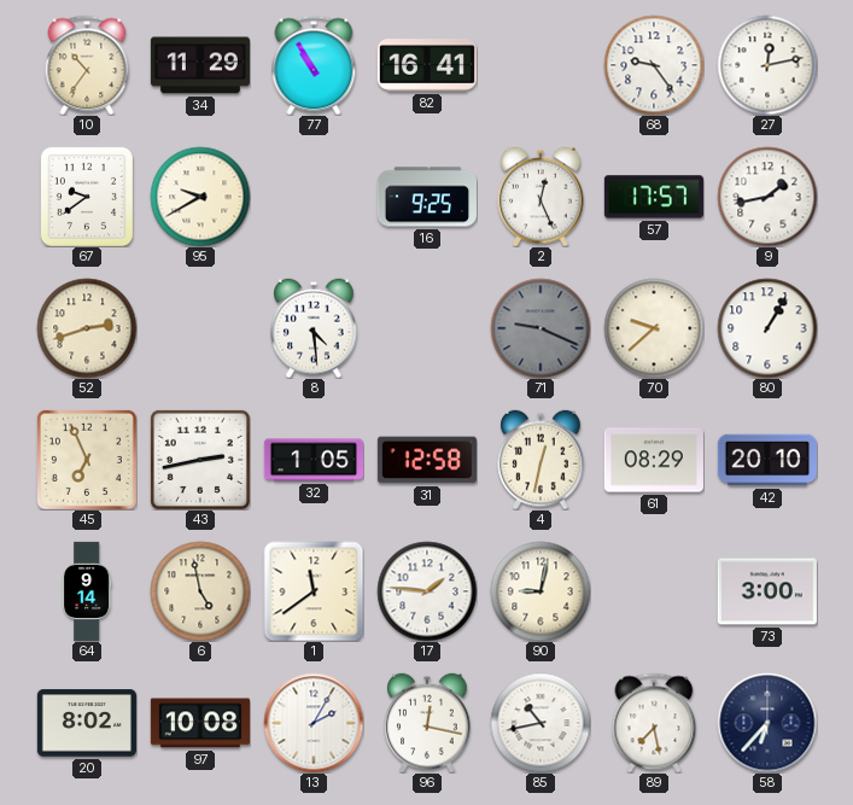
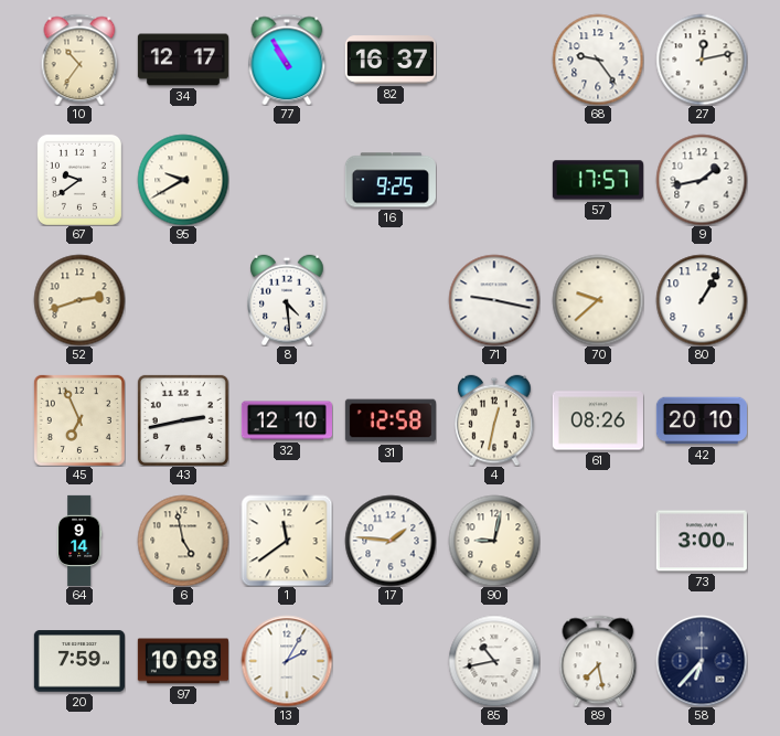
34: 11:29 -> 12:17 (183, 60)
82: 16:41 -> 16:37 (391, 60)
2: 12:26 -> none (541, 197)
71: 9:19 -> 9:17 (494, 300)
71 dial: grey -> white (494, 300)
32: 1:05 -> 12:10 (287, 420)
61: 08:29 -> 08:26 (598, 420)
20: 8:02 -> 7:59 (79, 661)
96: 12:17 -> none (427, 723)
